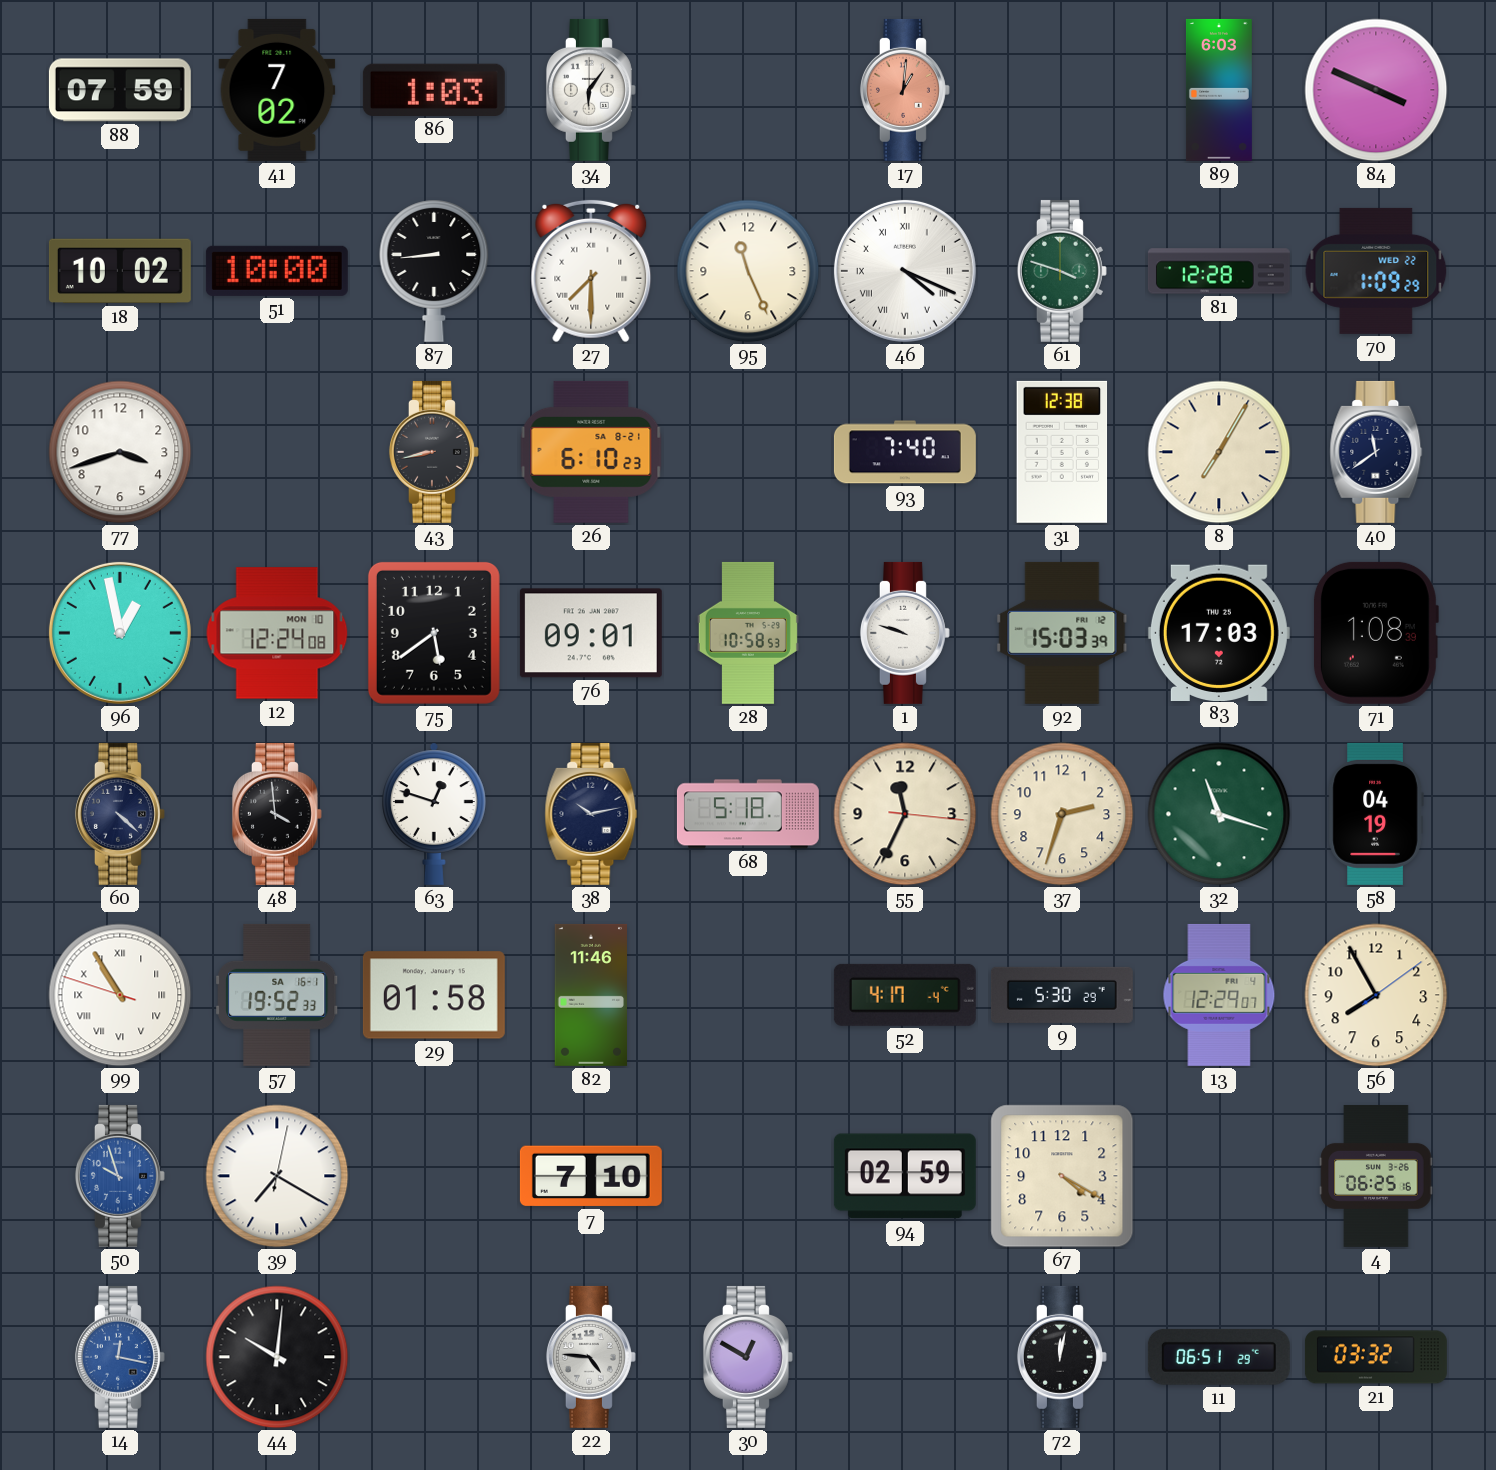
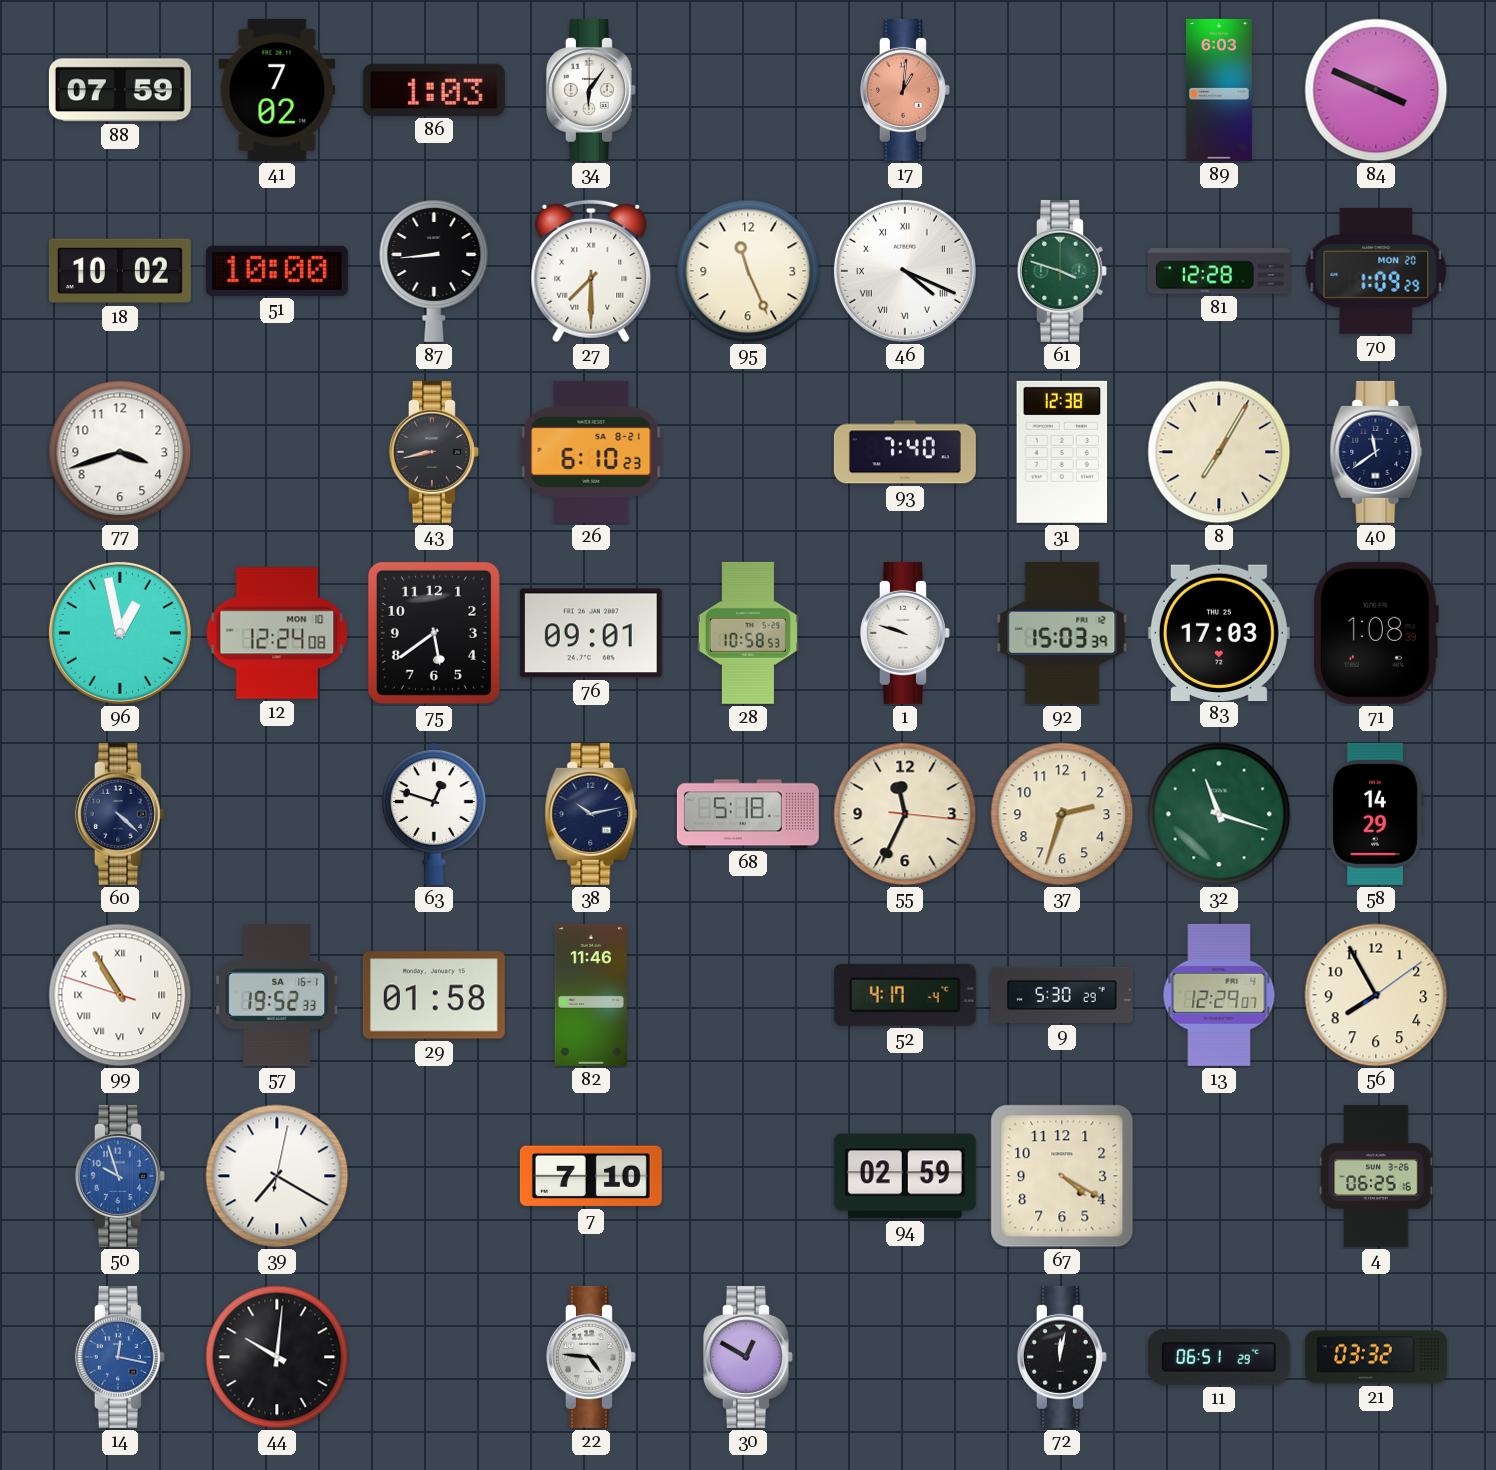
70 date: WED 22 -> MON 20 (1376, 271)
48: 3:59 -> none (277, 814)
58: 04:19 -> 14:29 (1376, 814)
